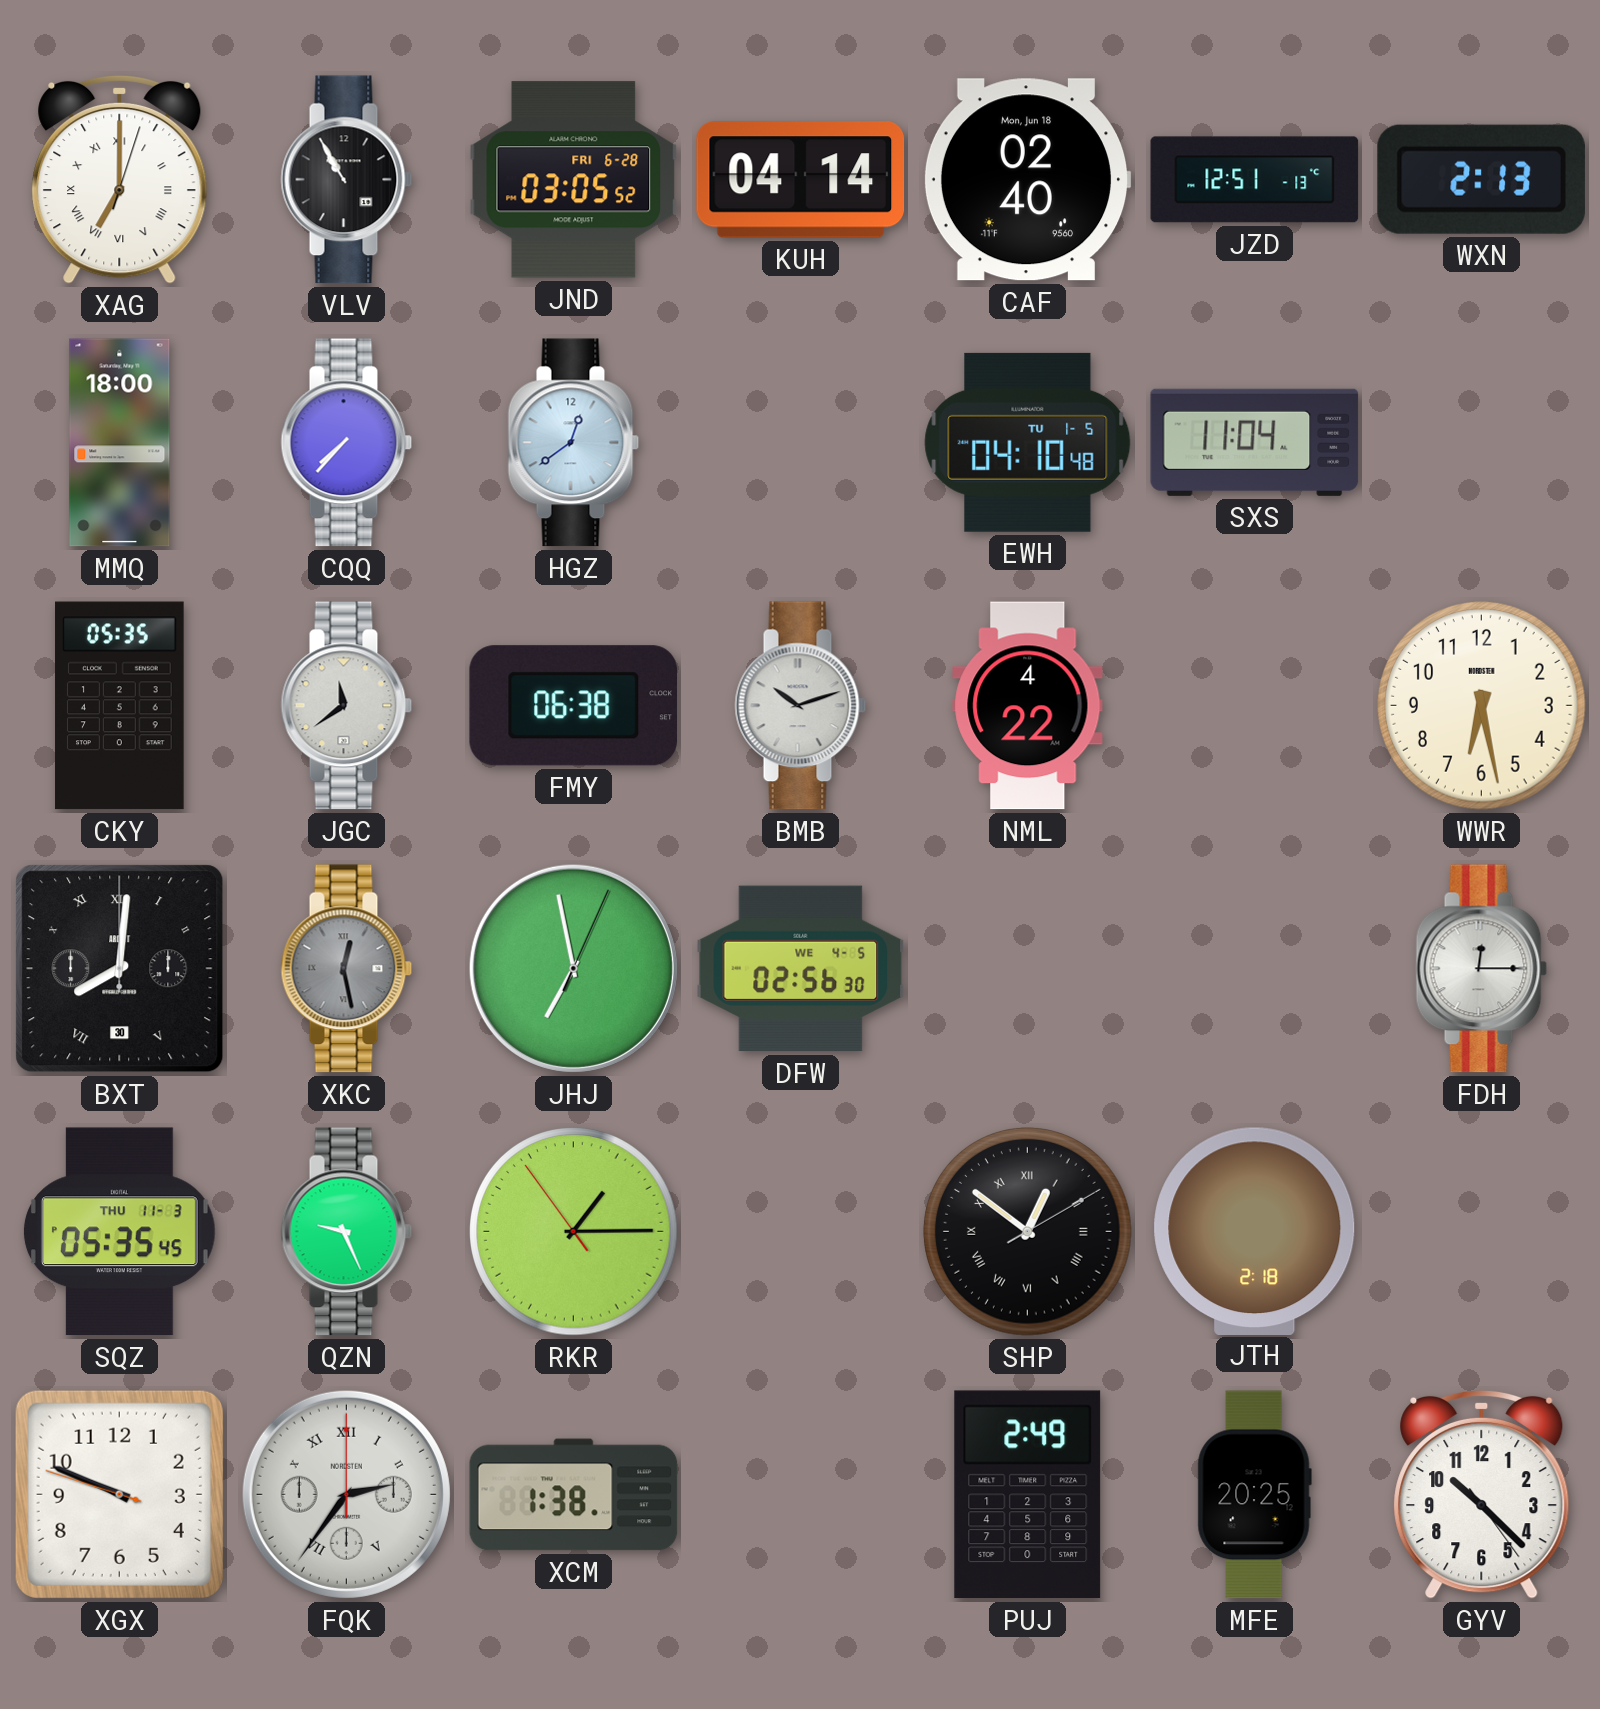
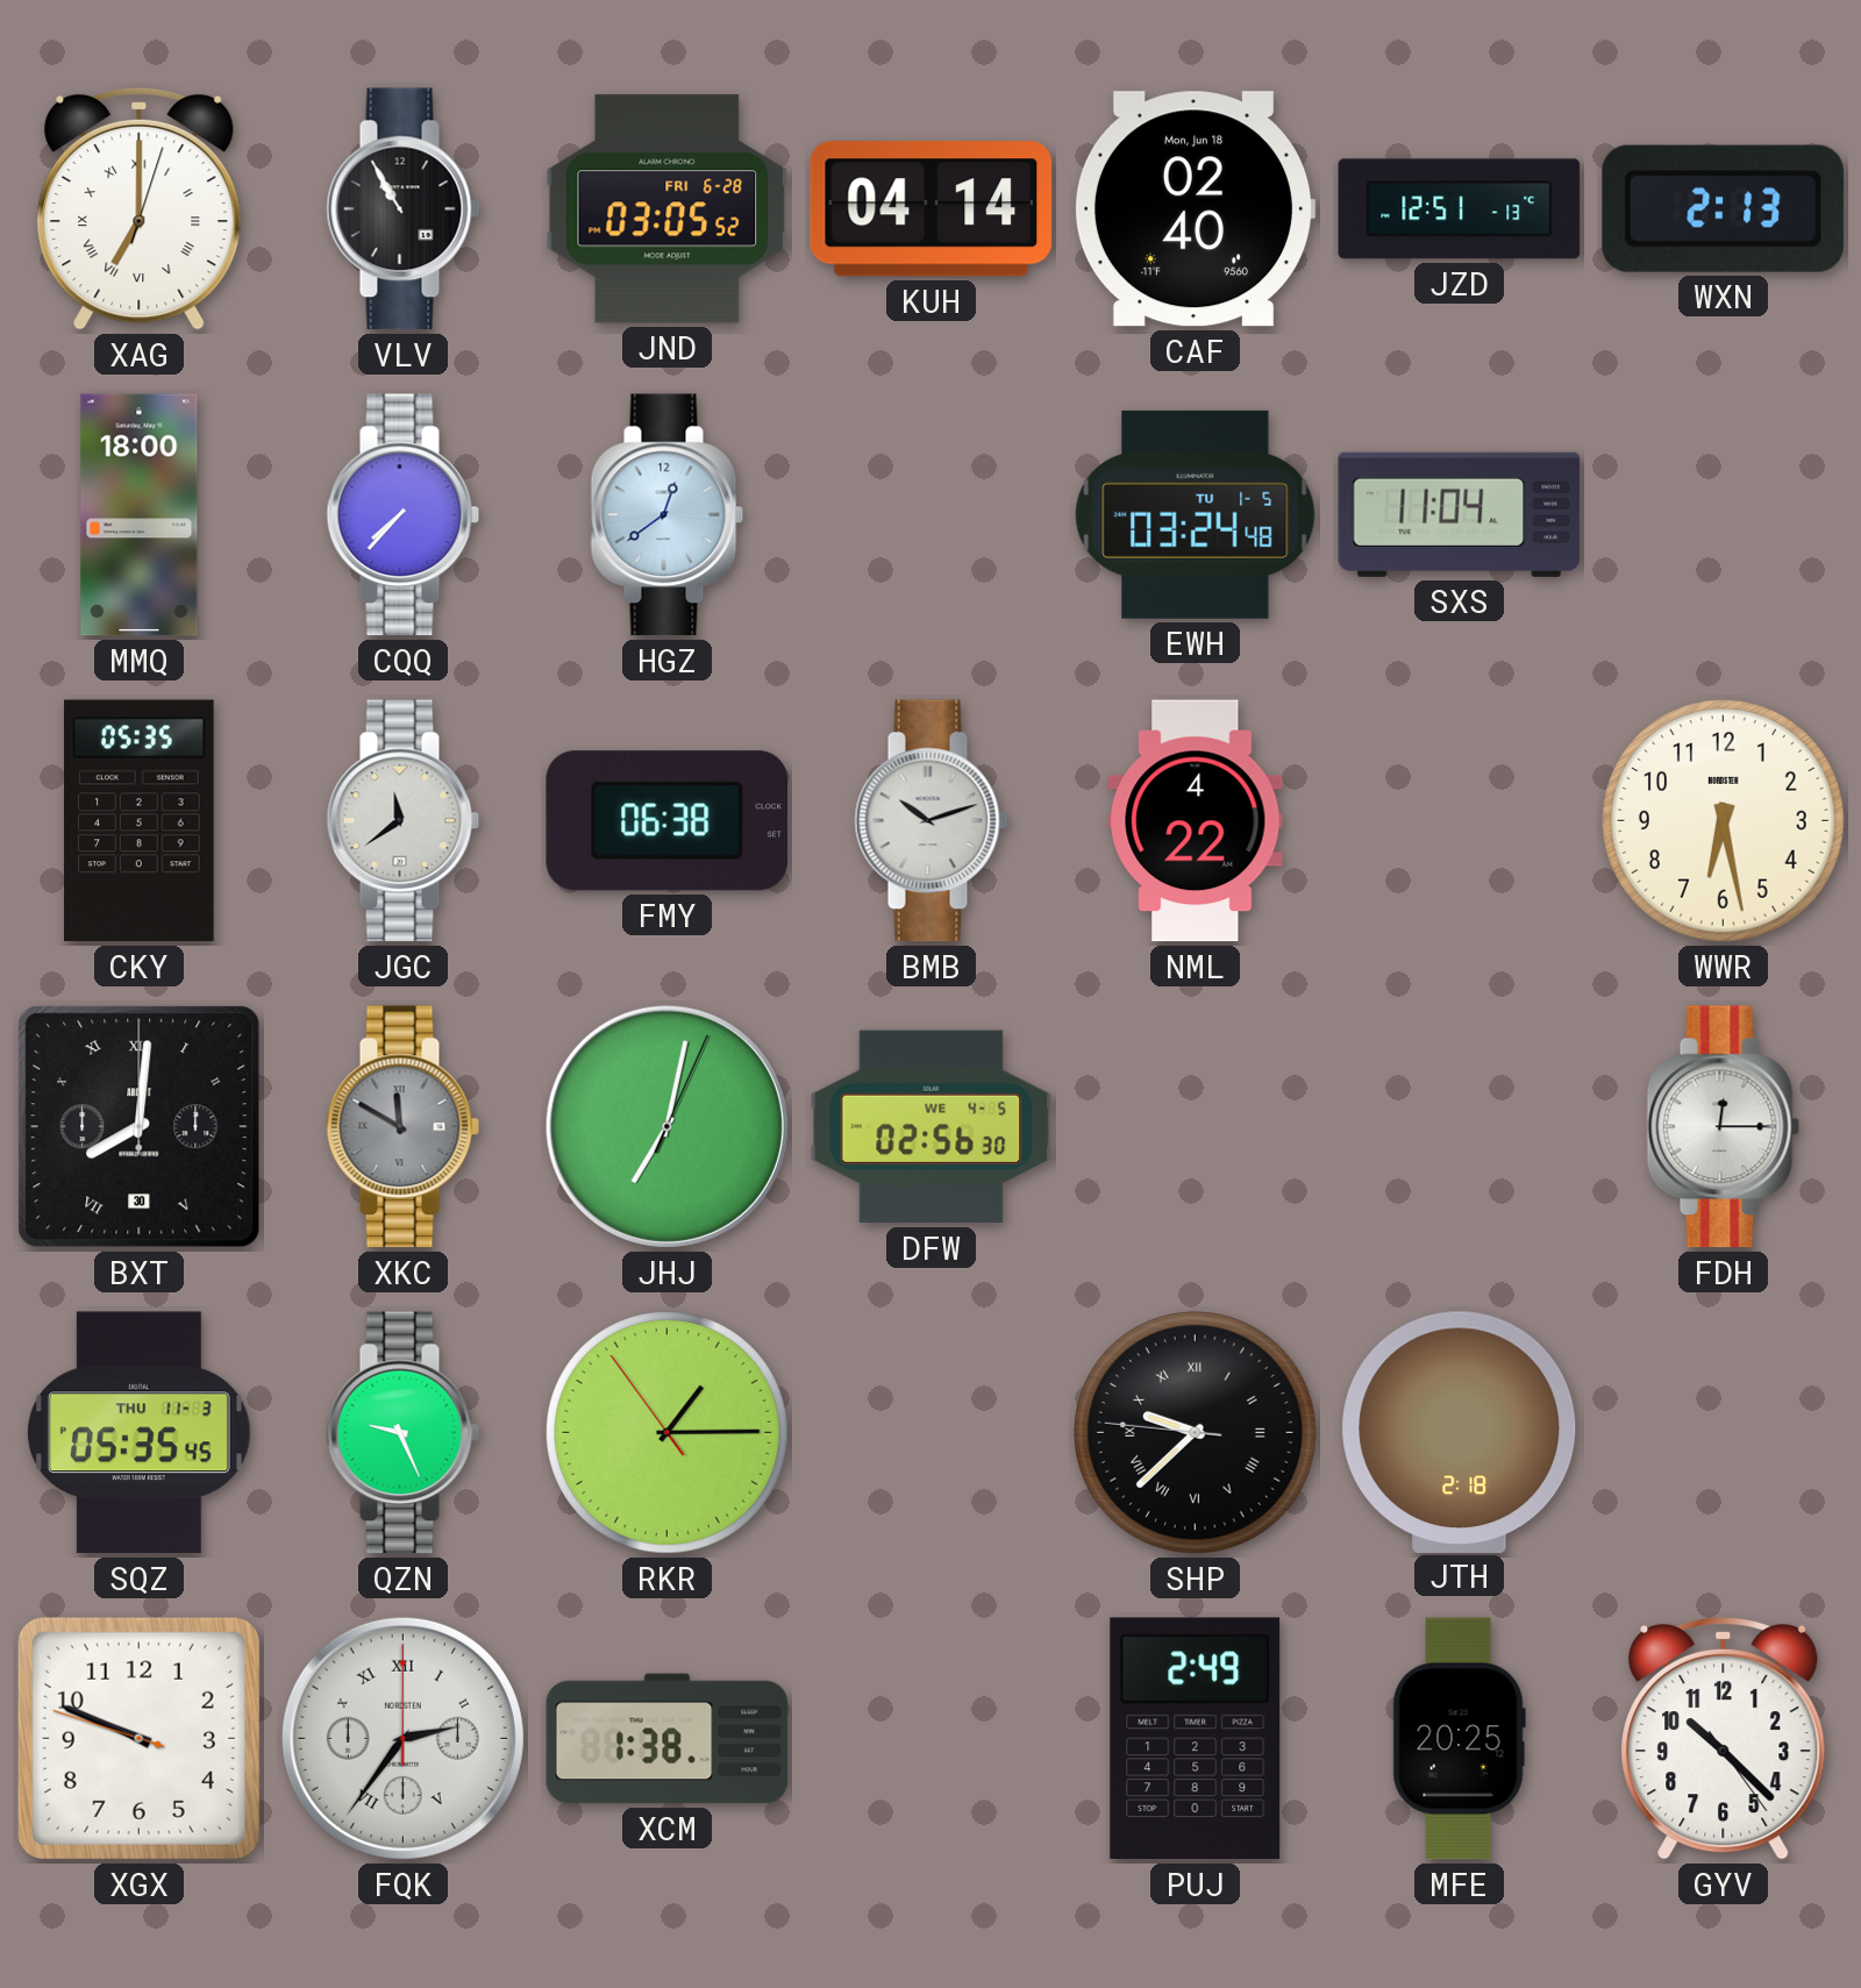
EWH: 04:10 -> 03:24 (1196, 514)
XKC: 12:28 -> 11:50 (404, 1127)
JHJ: 6:58 -> 7:02 (666, 1126)
SHP: 12:51 -> 9:37 (1196, 1433)
